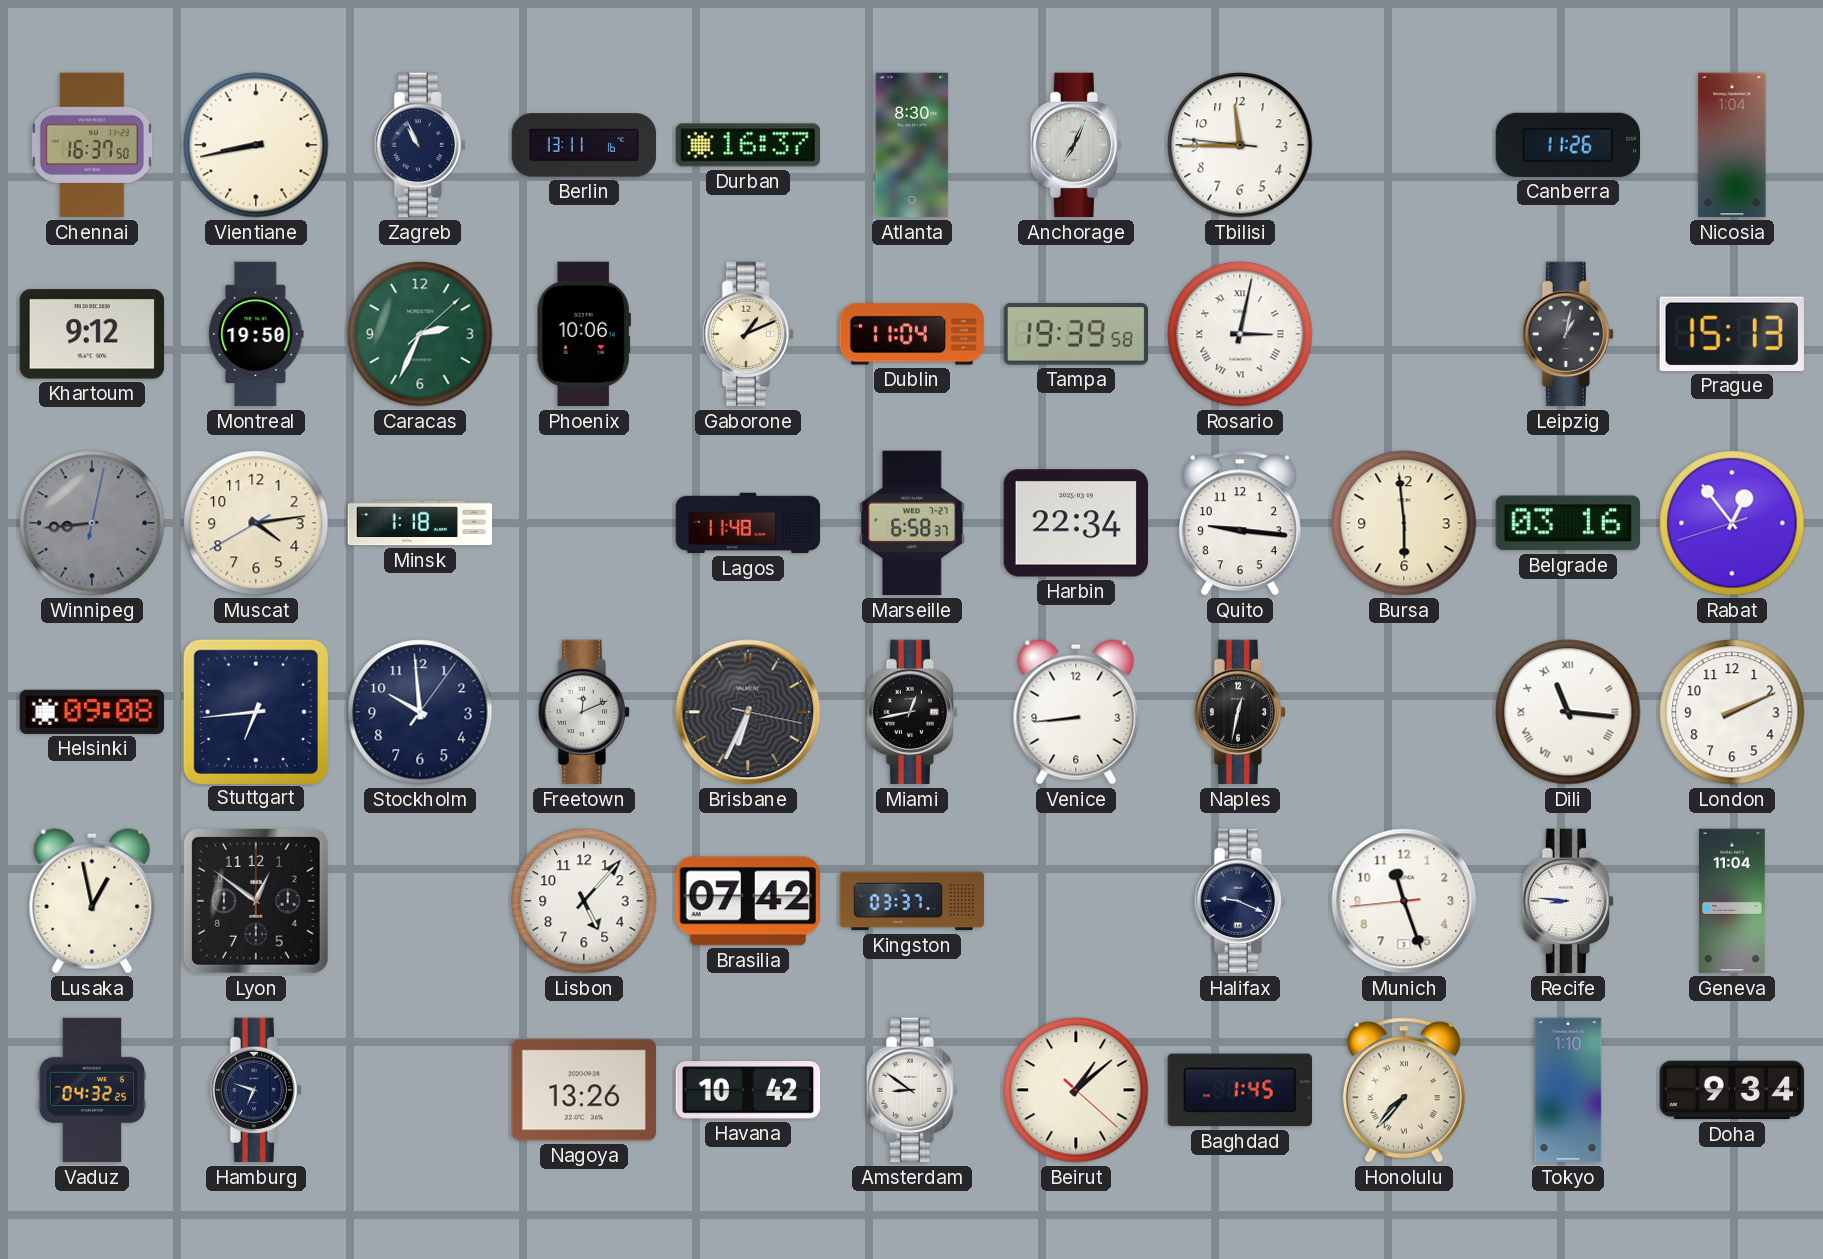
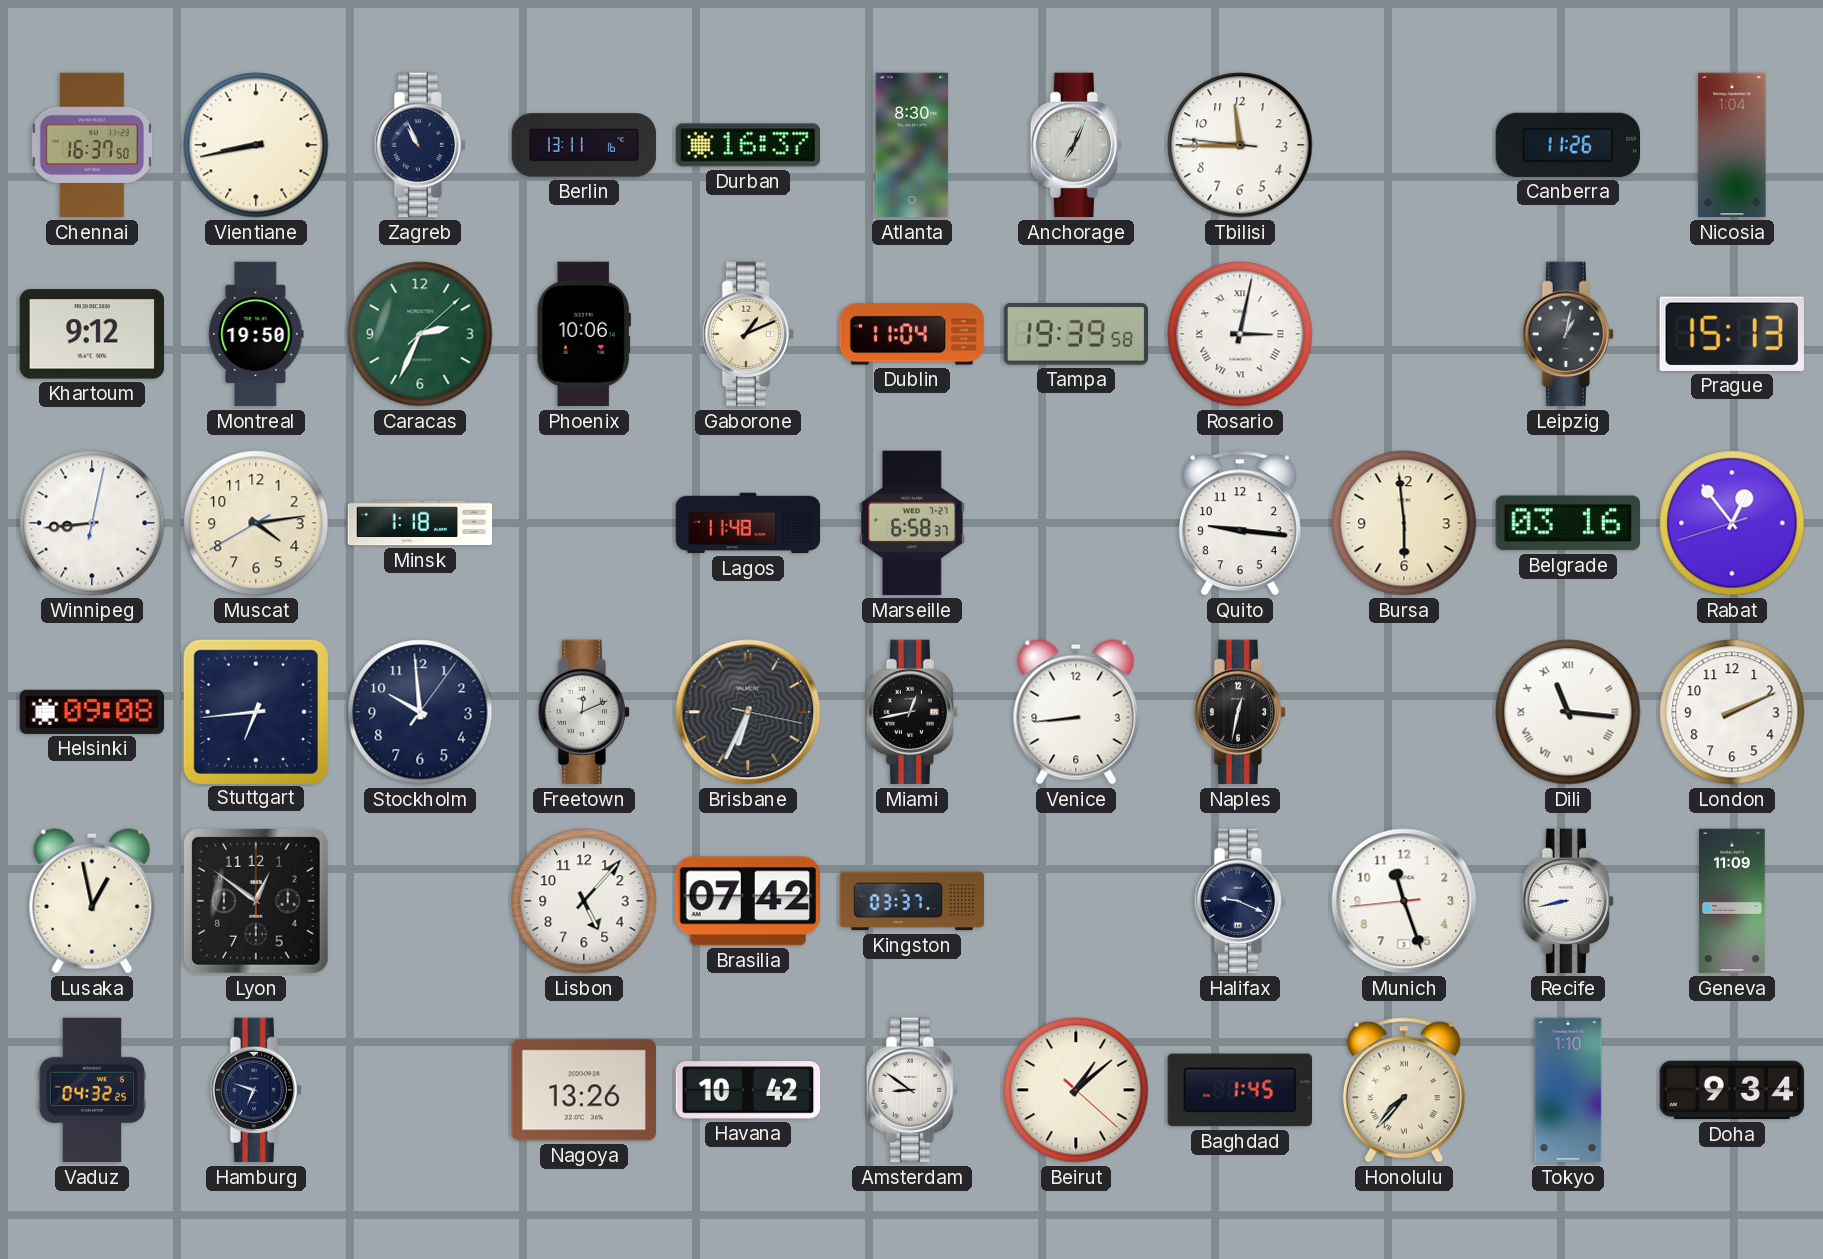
Winnipeg dial: grey -> white (92, 523)
Harbin: 22:34 -> none (1075, 523)
Recife: 8:46 -> 8:43 (1567, 901)
Geneva: 11:04 -> 11:09 (1732, 901)
